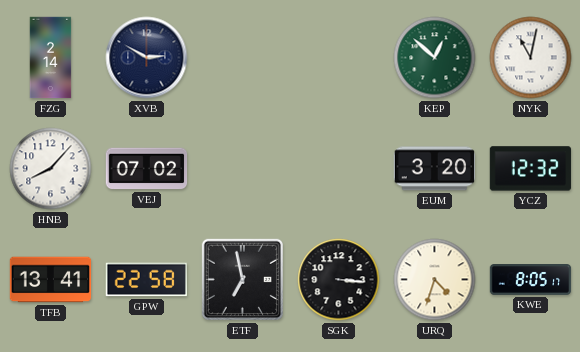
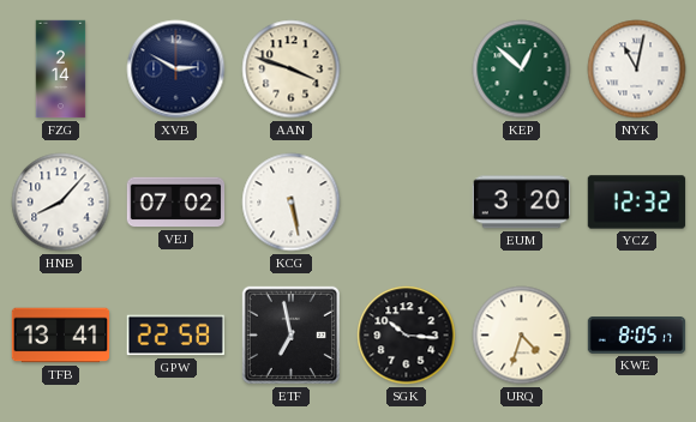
AAN: none -> 3:48 (292, 70)
KCG: none -> 5:28 (292, 203)
SGK: 3:16 -> 10:16 (407, 336)
